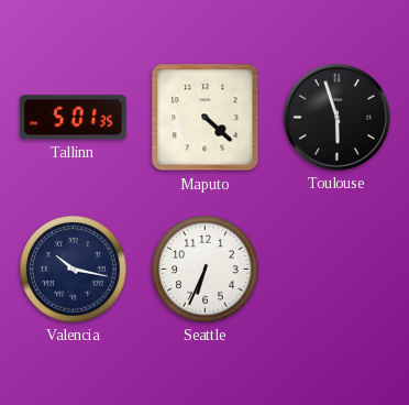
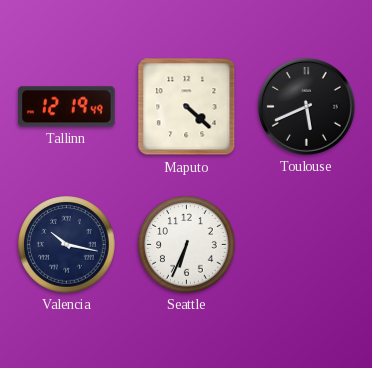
Tallinn: 5:01 -> 12:19 (67, 107)
Toulouse: 5:57 -> 5:41 (306, 106)
